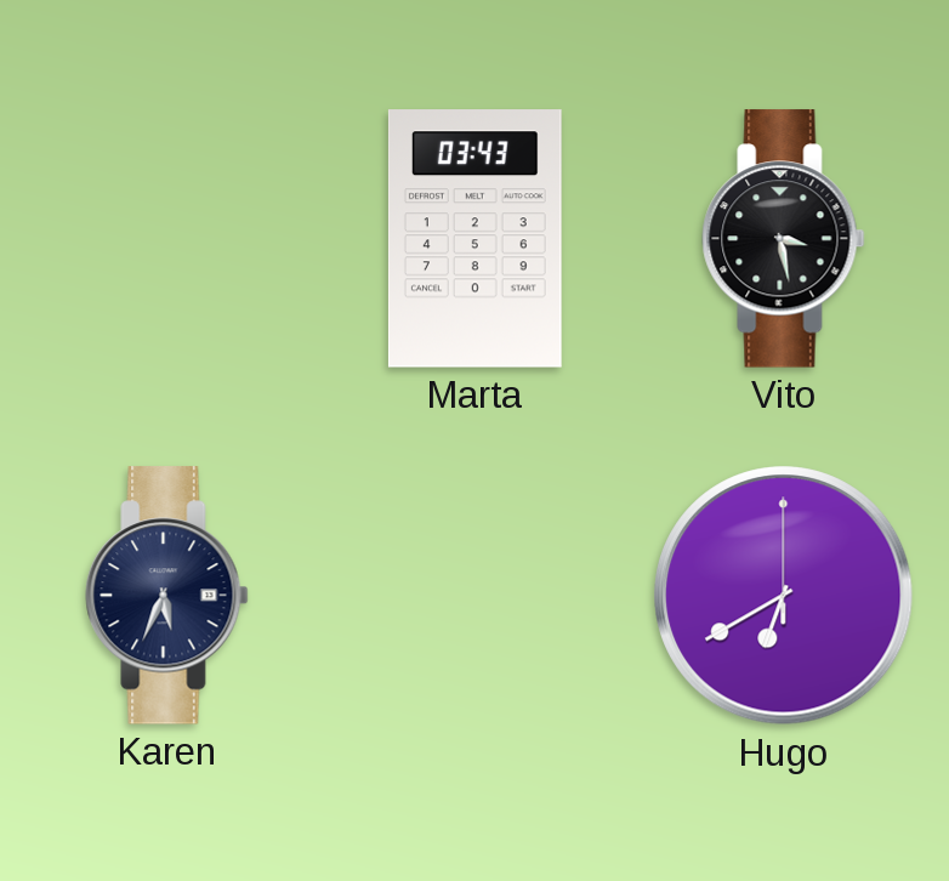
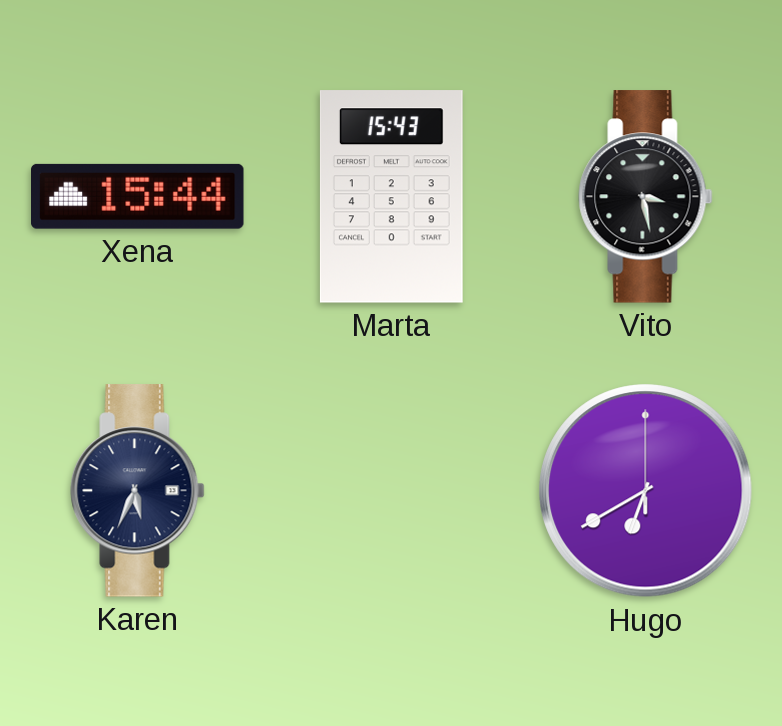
Xena: none -> 15:44 (138, 196)
Marta: 03:43 -> 15:43 (391, 197)
